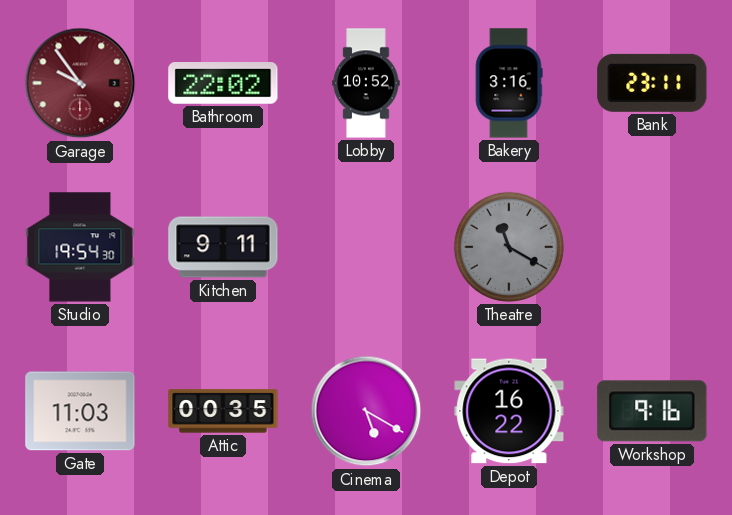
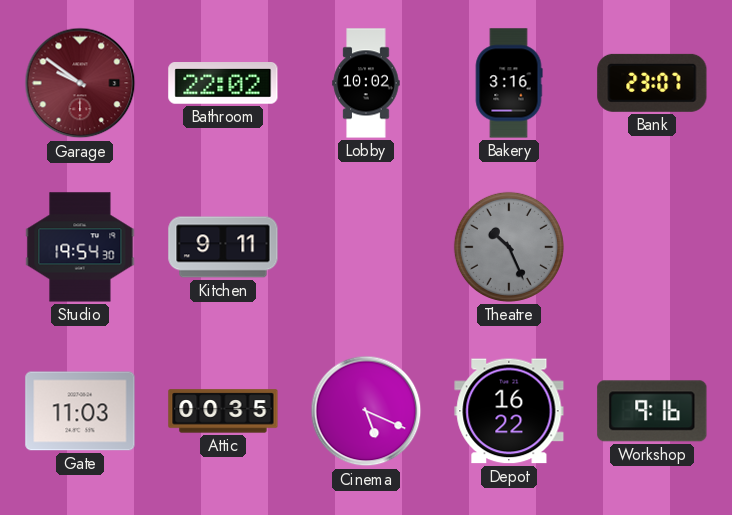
Garage: 9:54 -> 9:51 (80, 83)
Lobby: 10:52 -> 10:02 (366, 83)
Bank: 23:11 -> 23:07 (652, 83)
Theatre: 11:20 -> 10:26 (509, 247)
Cinema: 5:20 -> 5:19 (366, 411)
